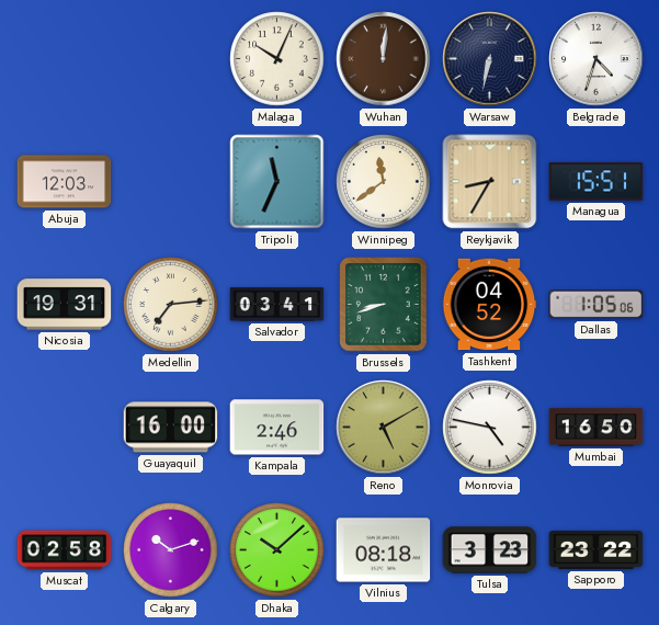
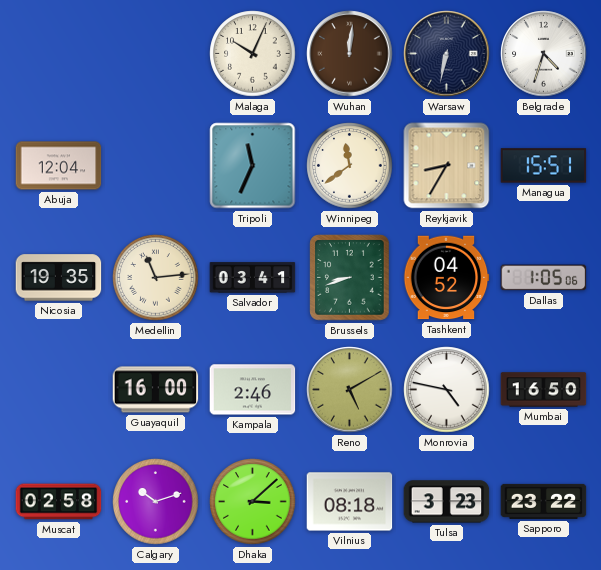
Abuja: 12:03 -> 12:04 (59, 166)
Nicosia: 19:31 -> 19:35 (59, 278)
Medellin: 7:14 -> 11:14 (156, 278)
Dhaka: 10:08 -> 3:08 (253, 502)
